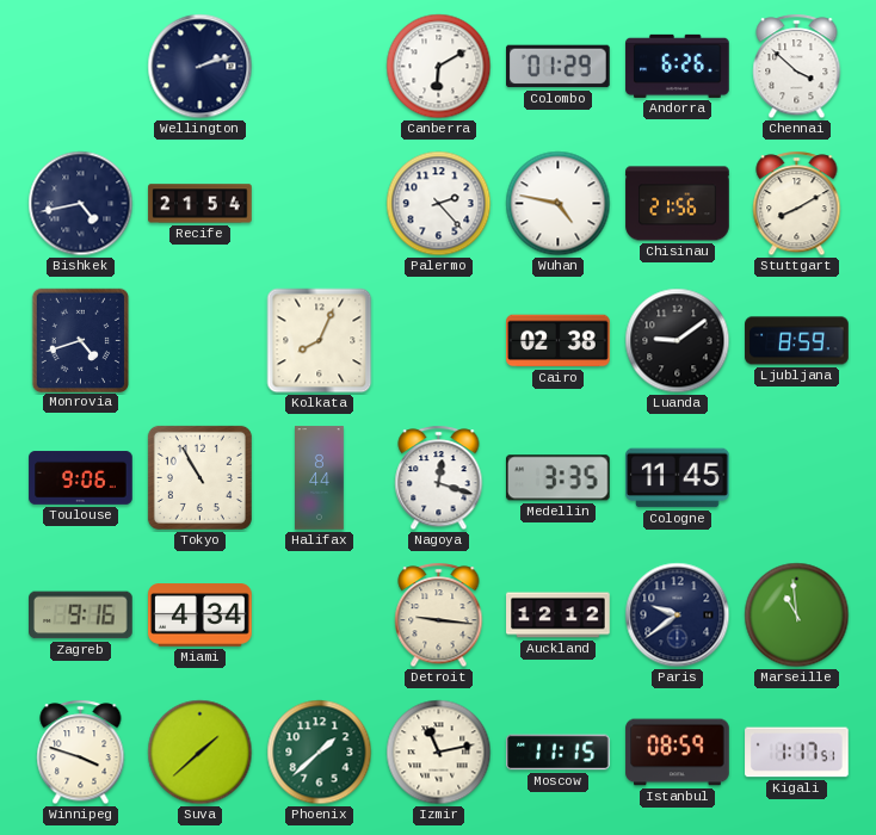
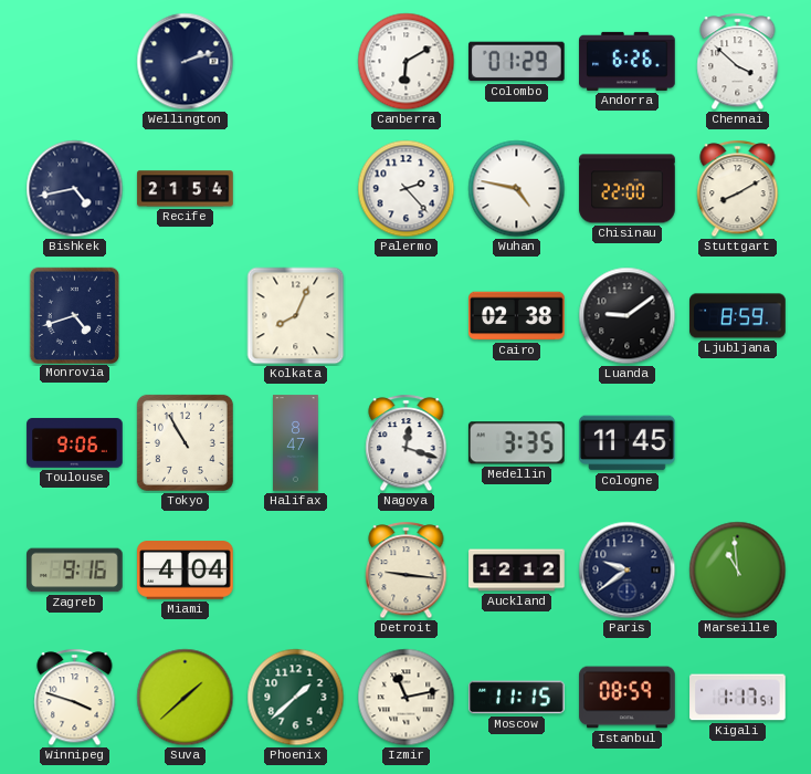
Chisinau: 21:56 -> 22:00 (628, 189)
Halifax: 8:44 -> 8:47 (296, 443)
Miami: 4:34 -> 4:04 (186, 571)
